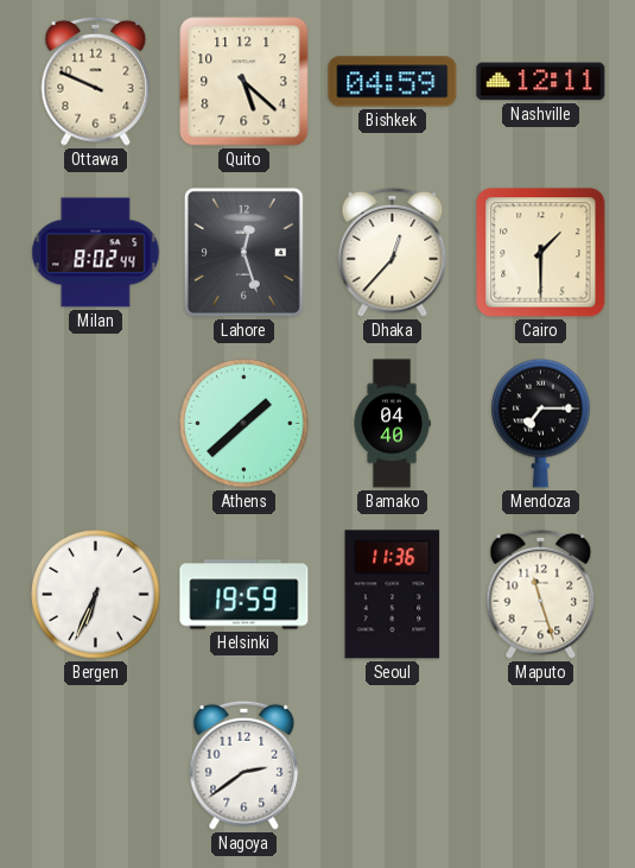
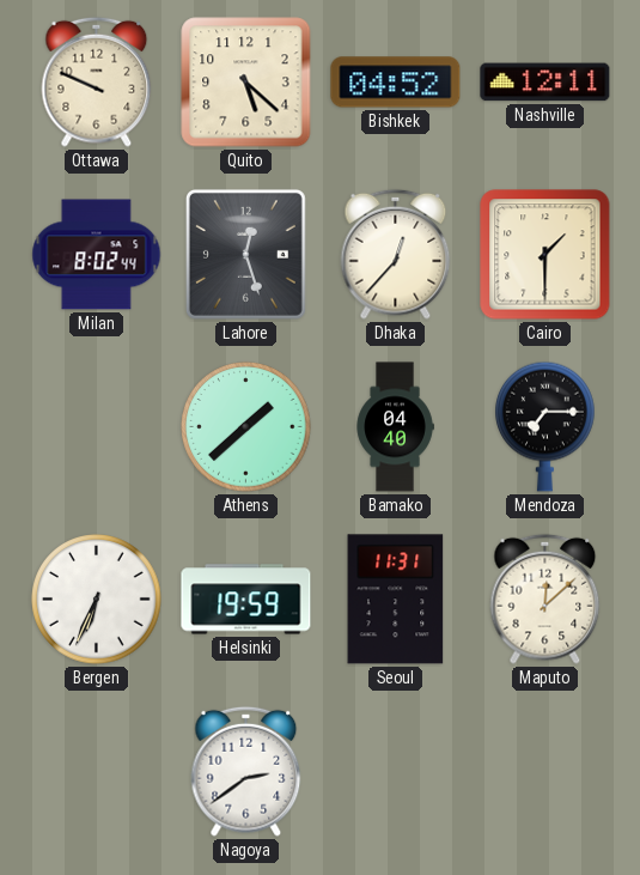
Bishkek: 04:59 -> 04:52 (396, 83)
Seoul: 11:36 -> 11:31 (396, 600)
Maputo: 11:27 -> 12:08 (545, 598)
